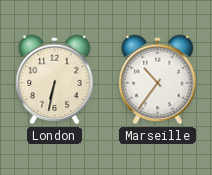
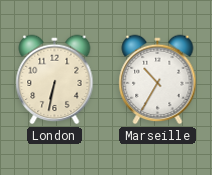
Marseille: 10:36 -> 10:35 (158, 80)
